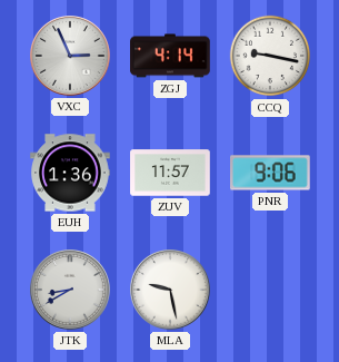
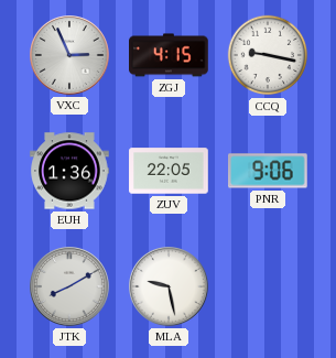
ZGJ: 4:14 -> 4:15 (170, 55)
ZUV: 11:57 -> 22:05 (169, 171)
JTK: 8:40 -> 8:10 (71, 288)
